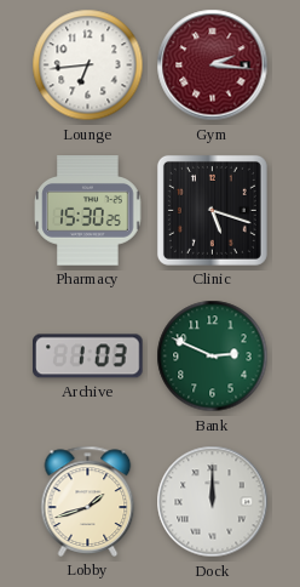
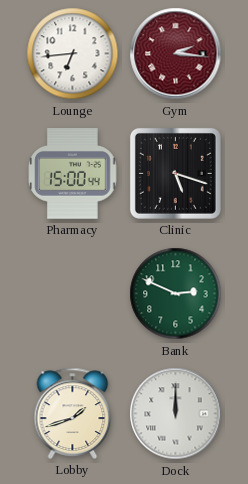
Pharmacy: 15:30 -> 15:00 (73, 174)
Archive: 1:03 -> none (88, 357)
